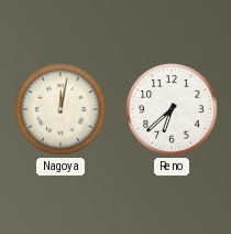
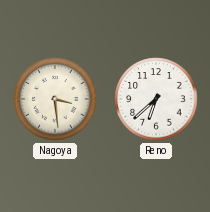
Nagoya: 12:02 -> 3:29 (55, 99)
